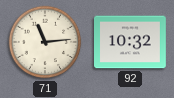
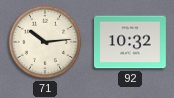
71: 11:14 -> 10:14 (45, 42)
